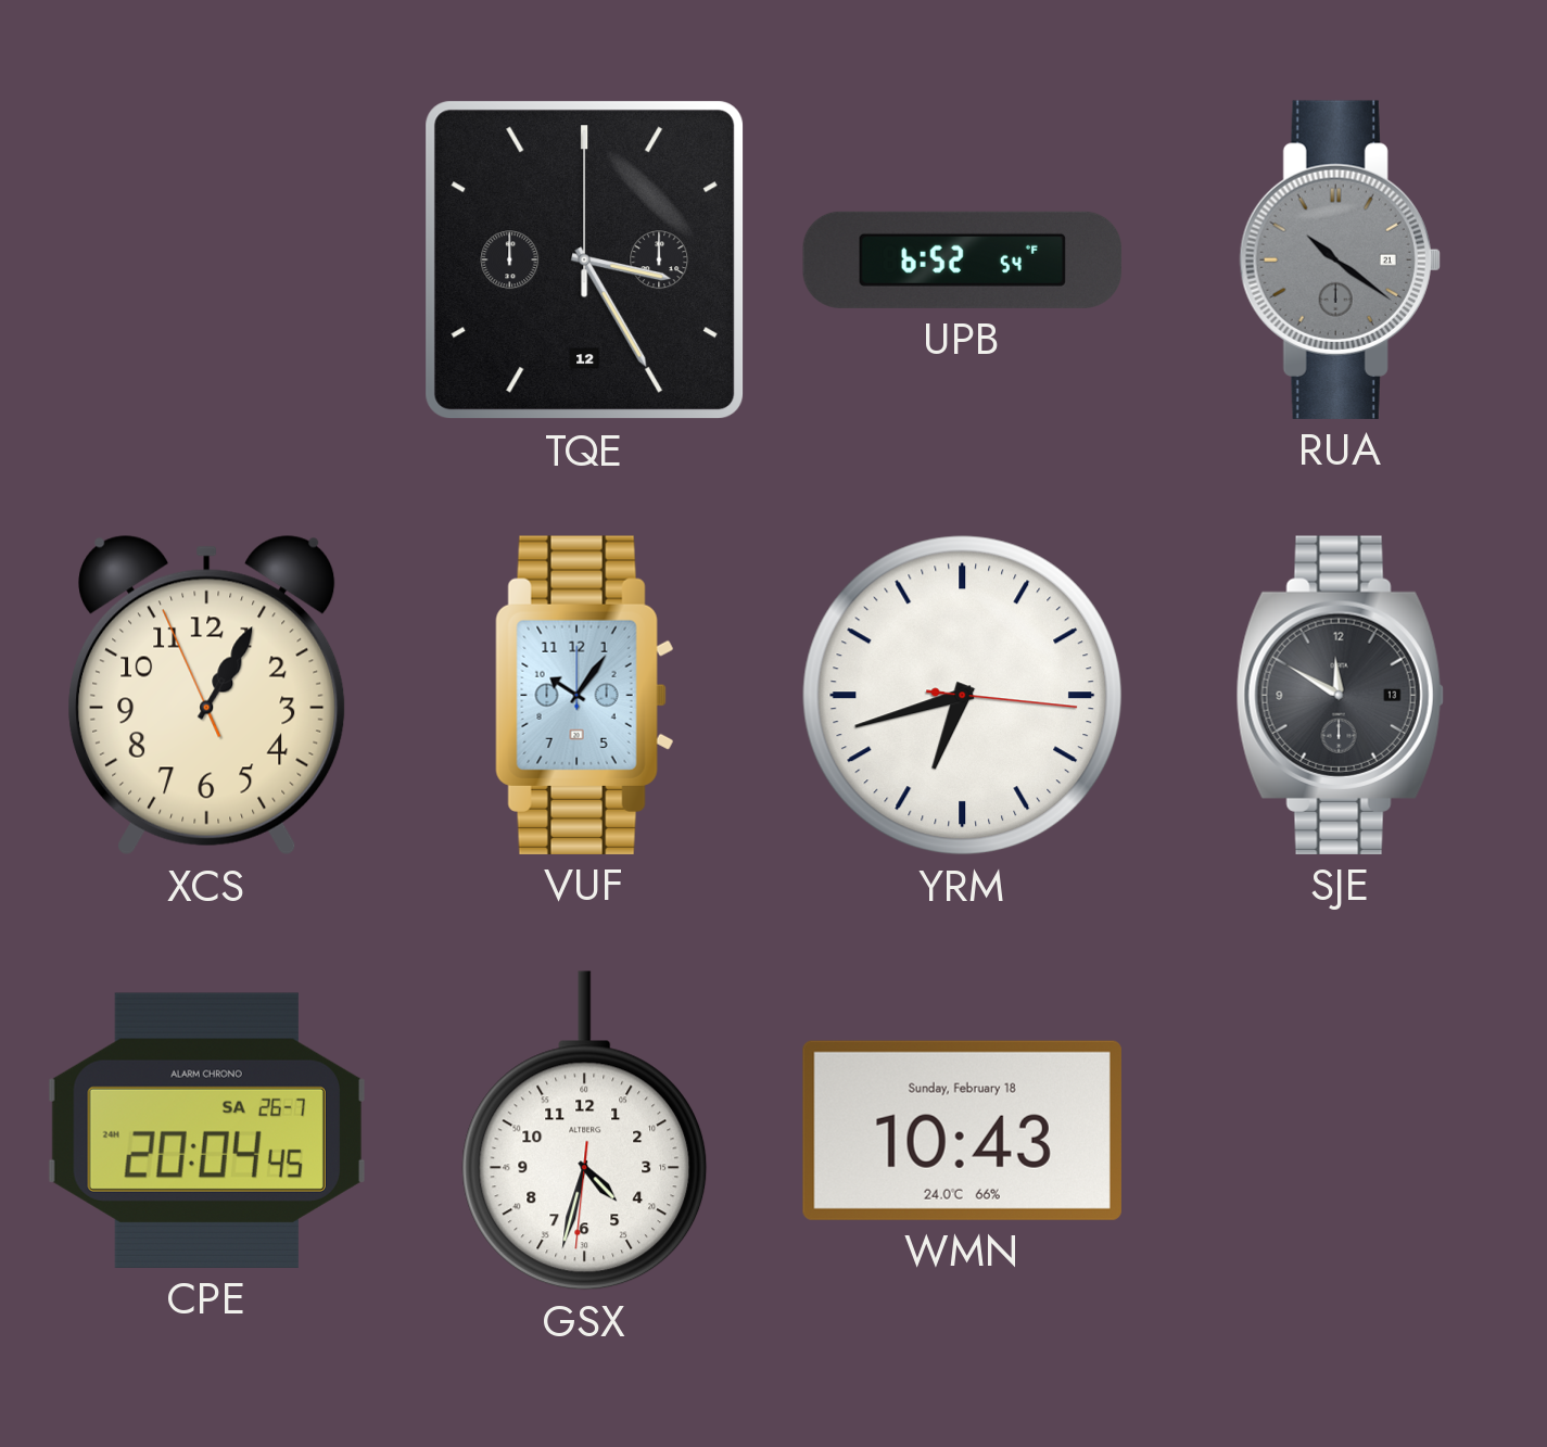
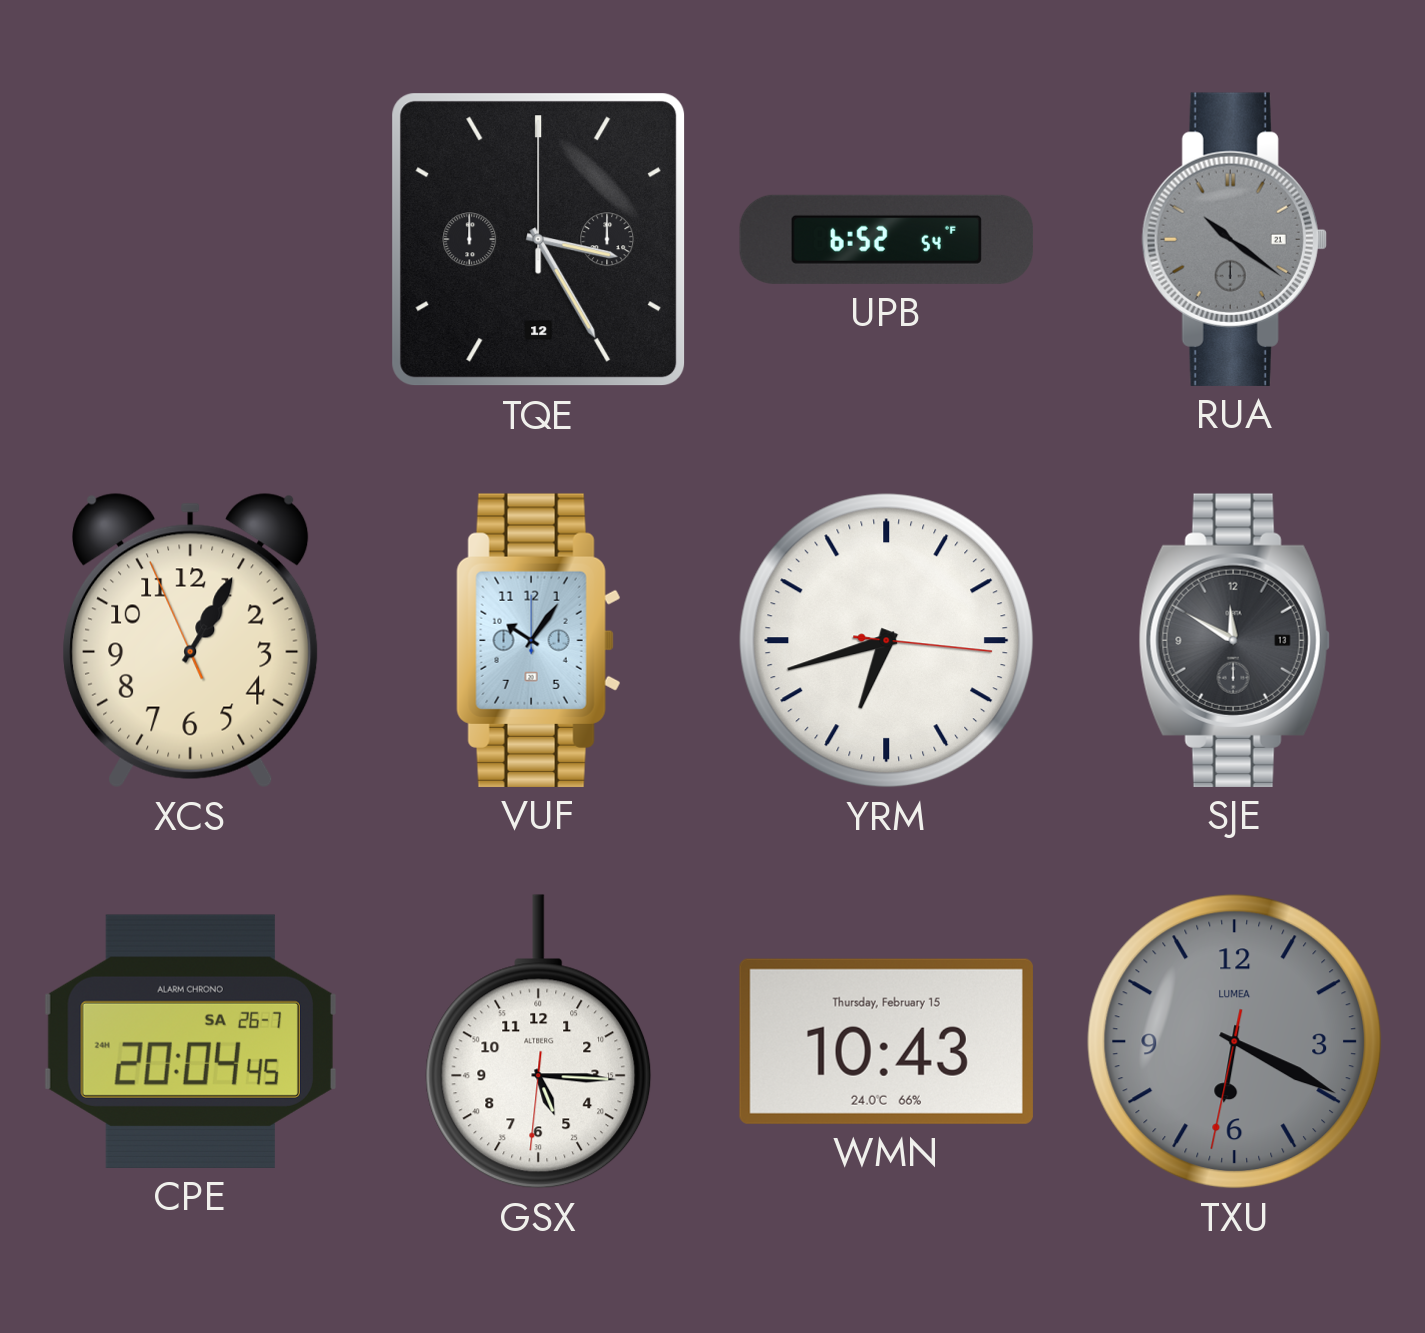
GSX: 4:32 -> 5:15 (539, 1042)
WMN date: Sunday, February 18 -> Thursday, February 15 (886, 1041)
TXU: none -> 6:19 (1235, 1042)
